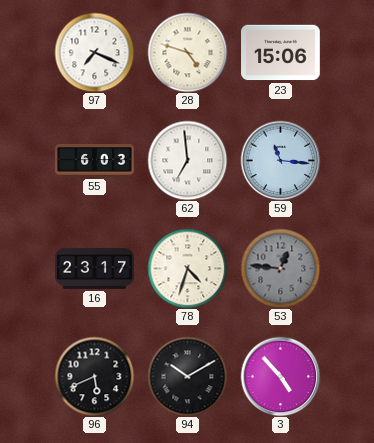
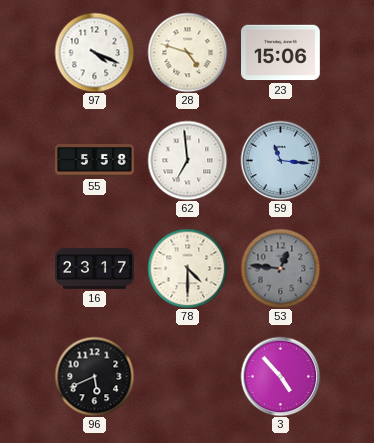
97: 7:19 -> 4:19 (94, 52)
55: 6:03 -> 5:58 (95, 161)
78: 4:33 -> 4:30 (187, 268)
94: 10:10 -> none (187, 376)
